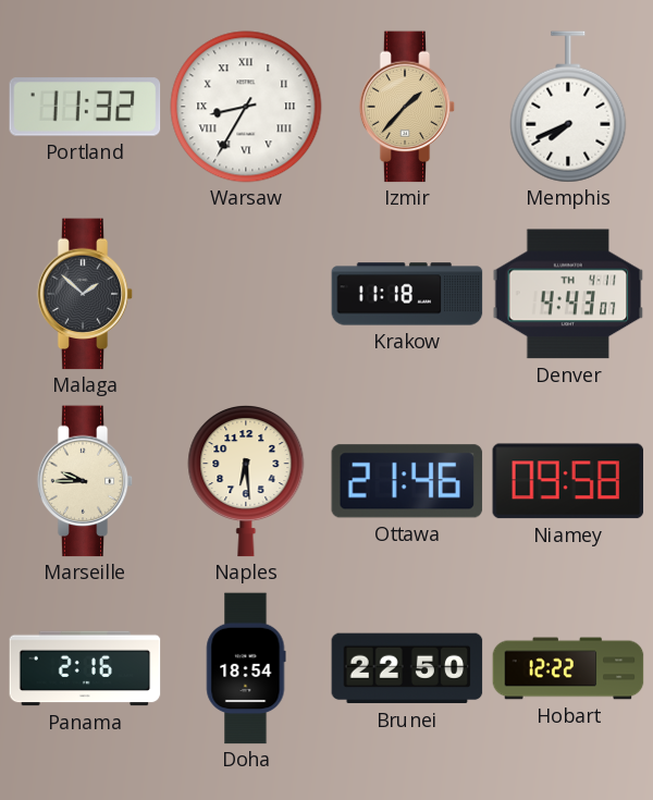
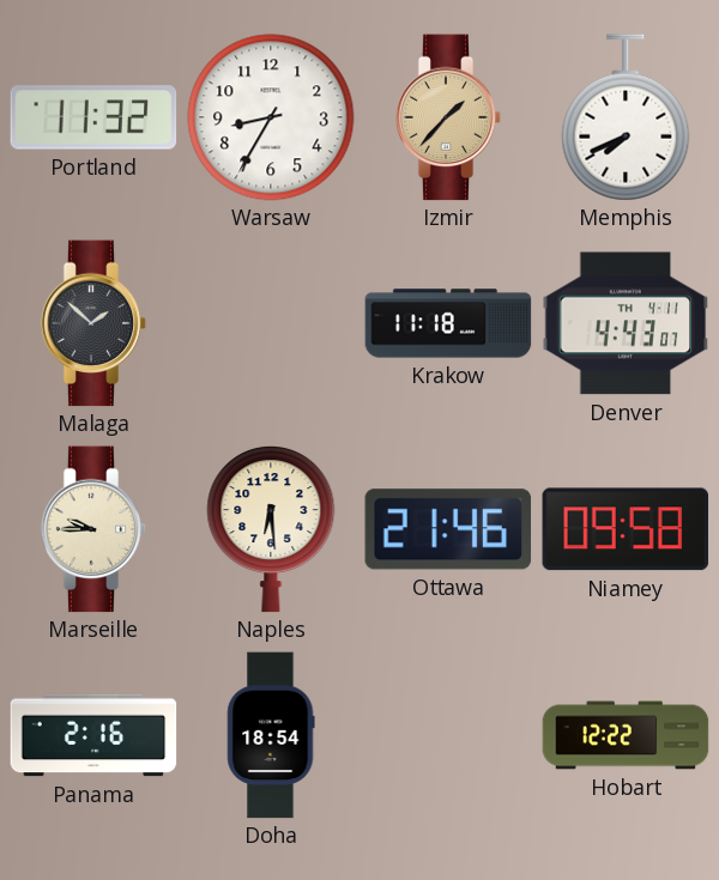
Warsaw numerals: Roman -> Arabic (271, 117)
Brunei: 22:50 -> none (407, 668)
